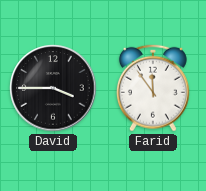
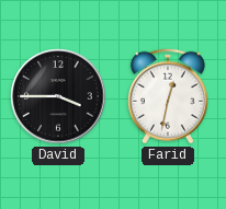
Farid: 11:54 -> 12:32 (168, 96)
